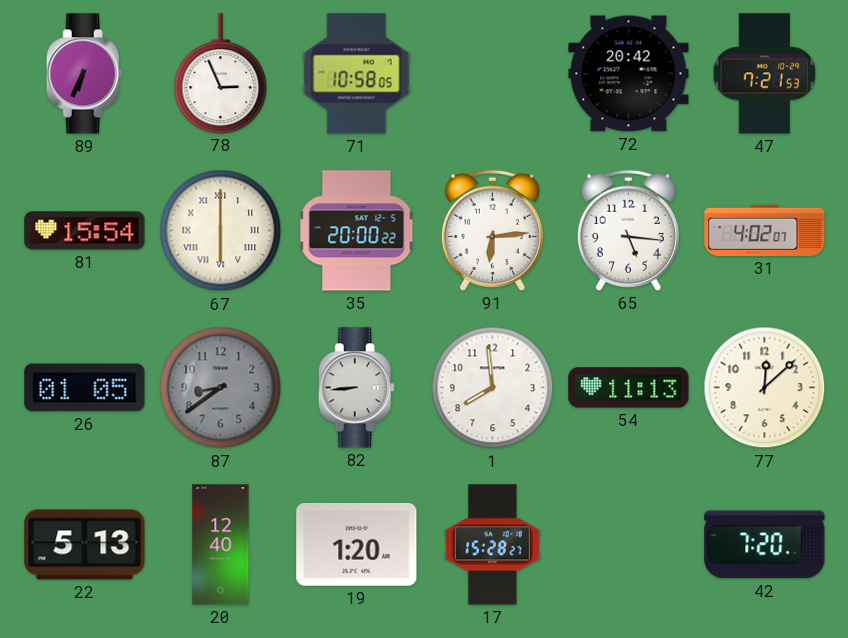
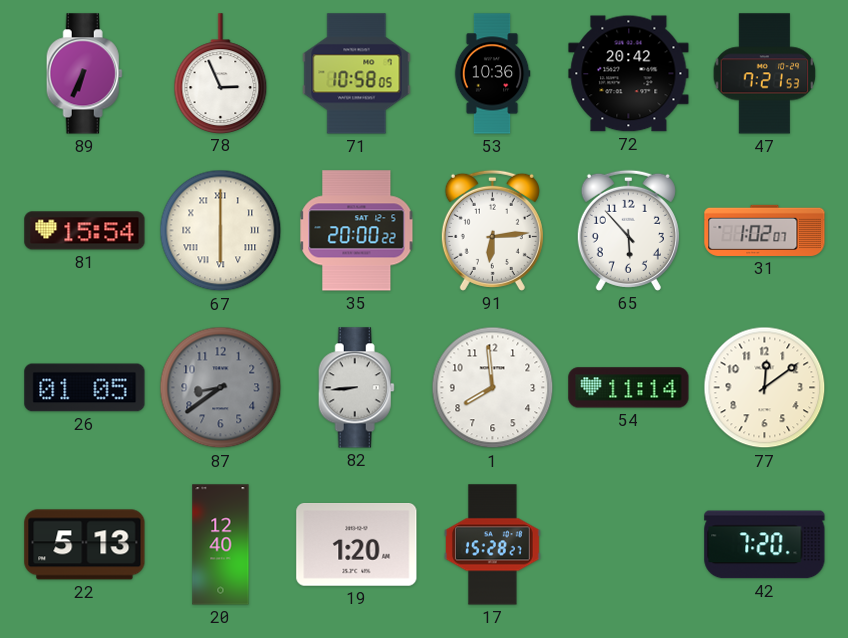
53: none -> 10:36 (492, 74)
65: 5:16 -> 5:53 (628, 230)
31: 4:02 -> 1:02 (765, 230)
54: 11:13 -> 11:14 (629, 388)
77: 12:08 -> 12:09 (765, 388)
